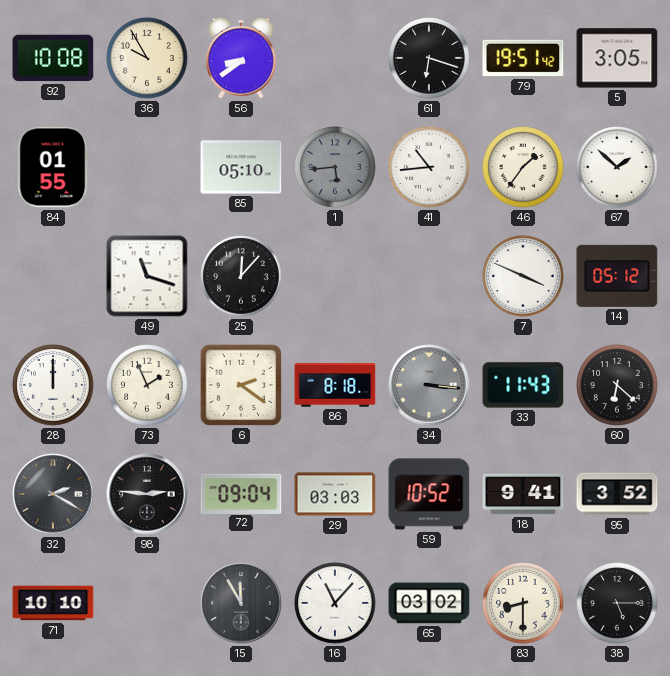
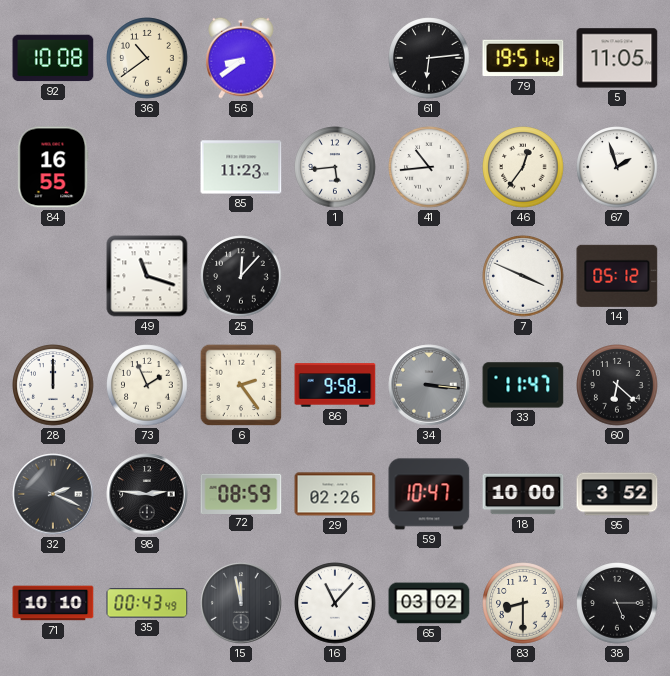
36: 9:55 -> 10:39 (147, 58)
61: 6:18 -> 6:14 (429, 58)
5: 3:05 -> 11:05 (617, 58)
84: 01:55 -> 16:55 (53, 167)
85: 05:10 -> 11:23 (241, 167)
1 dial: grey -> white (335, 167)
46: 1:36 -> 12:36 (523, 167)
67: 1:52 -> 1:57 (617, 167)
6: 2:21 -> 2:24 (241, 385)
86: 8:18 -> 9:58 (335, 385)
33: 11:43 -> 11:47 (523, 385)
32: 2:20 -> 2:19 (53, 494)
72: 09:04 -> 08:59 (241, 493)
29: 03:03 -> 02:26 (335, 494)
59: 10:52 -> 10:47 (429, 494)
18: 9:41 -> 10:00 (523, 494)
35: none -> 00:43 (147, 603)
15: 11:55 -> 11:58 (241, 603)
